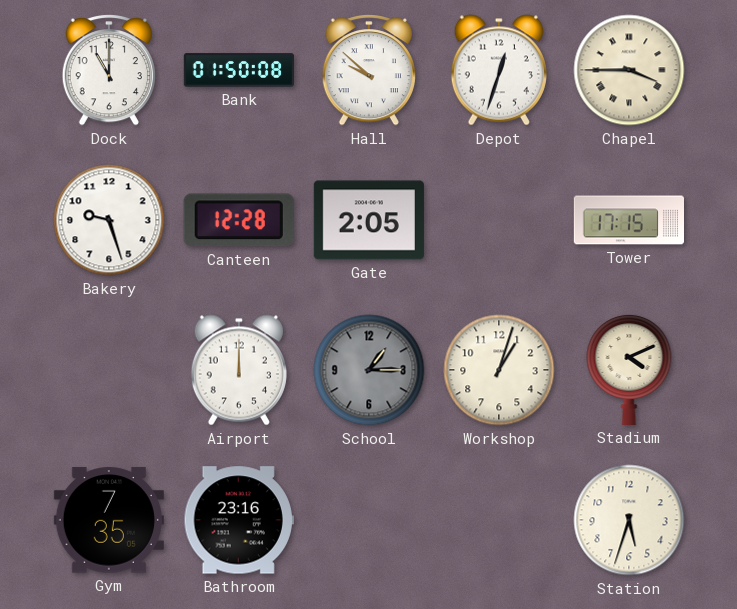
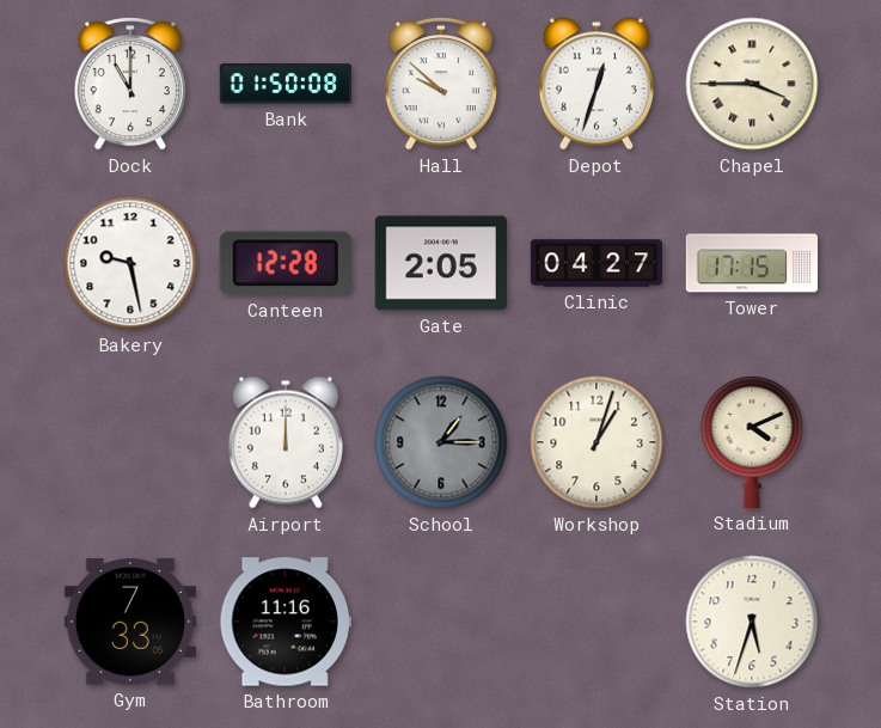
Bakery: 9:27 -> 9:28 (130, 263)
Clinic: none -> 04:27 (595, 263)
Gym: 7:35 -> 7:33 (130, 622)
Bathroom: 23:16 -> 11:16 (286, 622)
